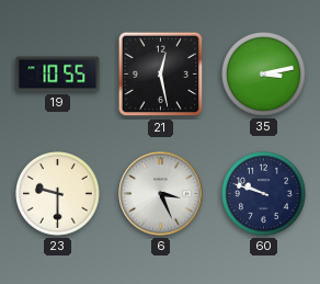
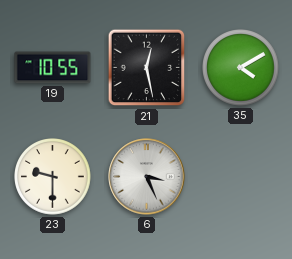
35: 3:13 -> 4:10 (241, 68)
60: 9:48 -> none (264, 194)
